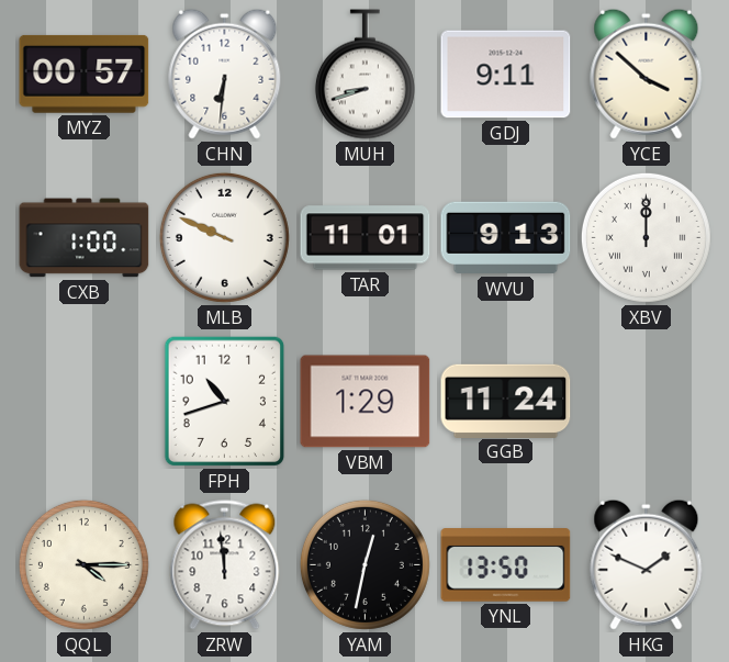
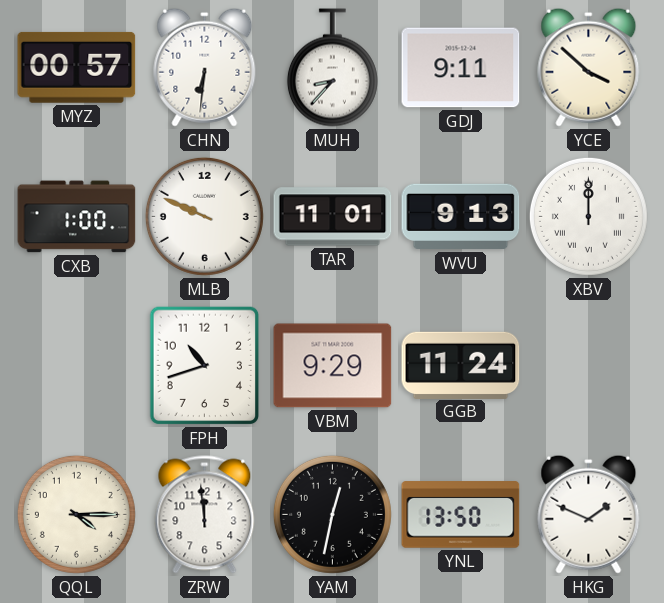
MUH: 8:42 -> 8:37 (332, 68)
VBM: 1:29 -> 9:29 (333, 366)
